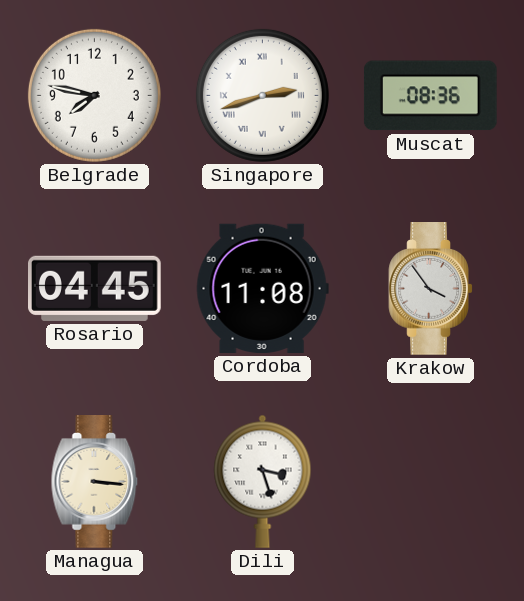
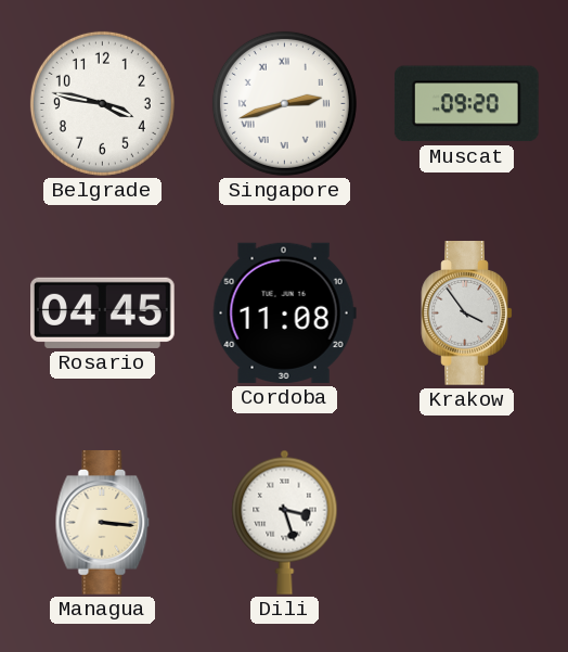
Belgrade: 7:47 -> 3:47 (102, 103)
Muscat: 08:36 -> 09:20 (466, 104)
